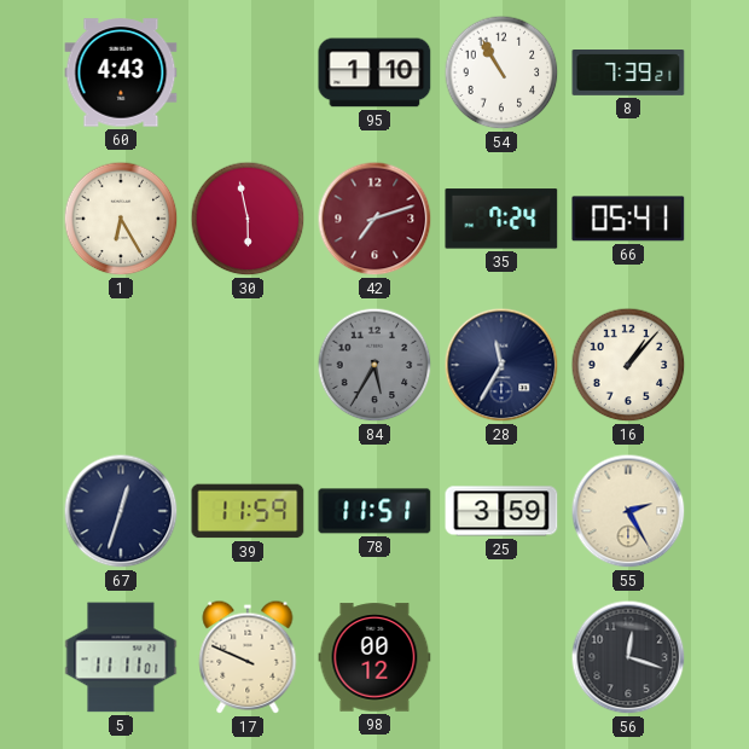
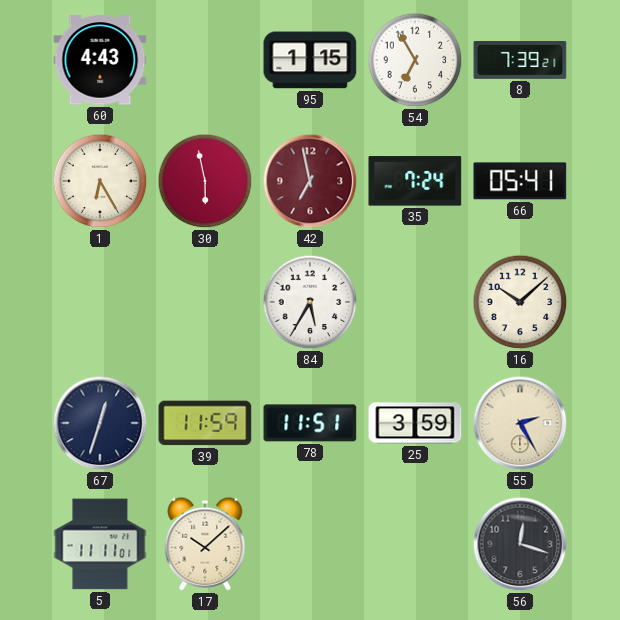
95: 1:10 -> 1:15 (310, 60)
54: 10:55 -> 6:55 (415, 60)
42: 7:12 -> 6:58 (310, 181)
84 dial: grey -> white (310, 302)
28: 11:35 -> none (501, 365)
16: 1:07 -> 10:08 (520, 302)
17: 9:49 -> 10:08 (205, 544)
98: 00:12 -> none (374, 657)
